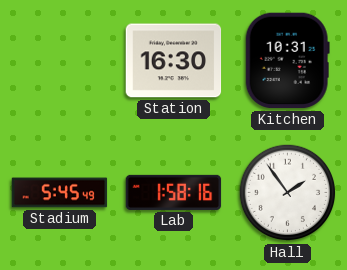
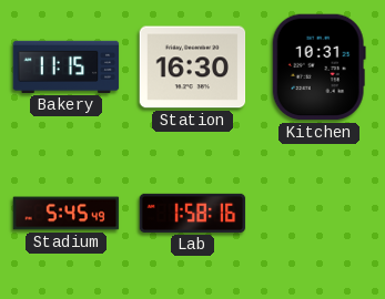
Bakery: none -> 11:15 (67, 66)
Hall: 1:54 -> none (288, 193)
